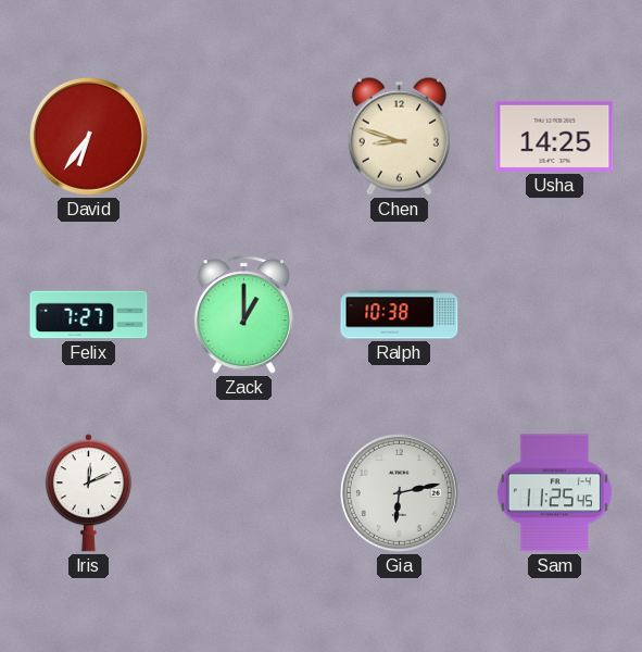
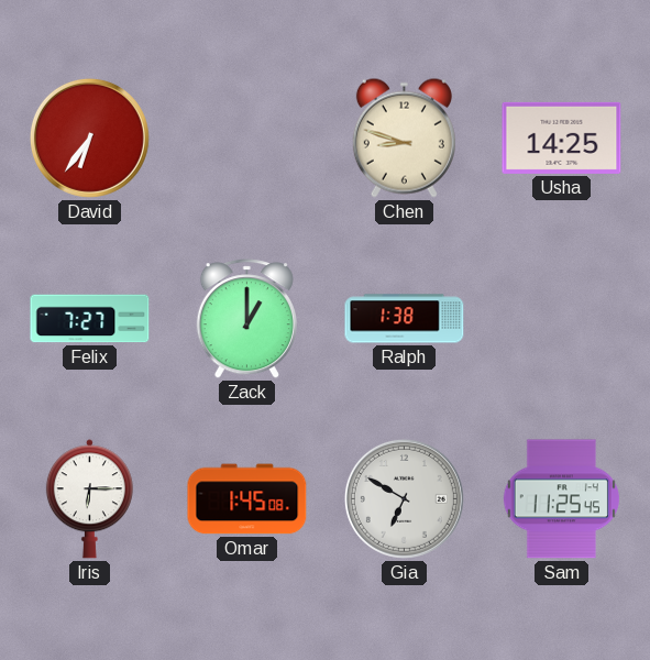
Ralph: 10:38 -> 1:38 (405, 319)
Iris: 12:11 -> 6:15 (89, 499)
Omar: none -> 1:45 (247, 499)
Gia: 6:13 -> 6:50 (404, 498)
